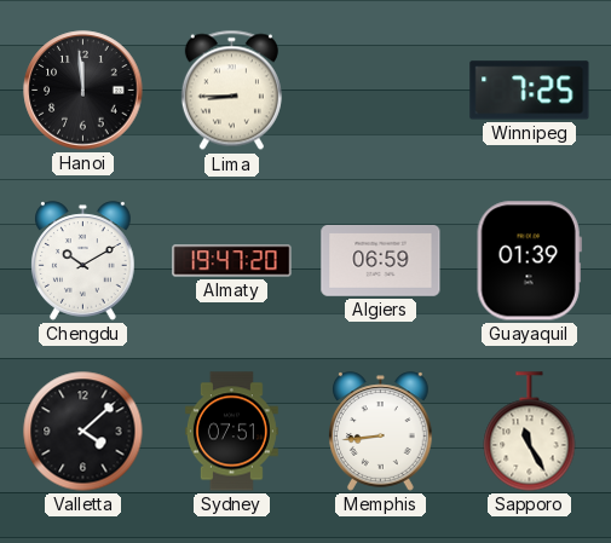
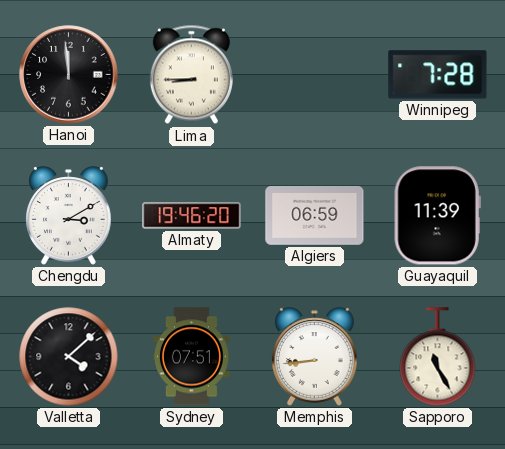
Winnipeg: 7:25 -> 7:28 (438, 75)
Chengdu: 10:10 -> 3:10 (69, 216)
Almaty: 19:47 -> 19:46 (192, 216)
Guayaquil: 01:39 -> 11:39 (437, 216)
